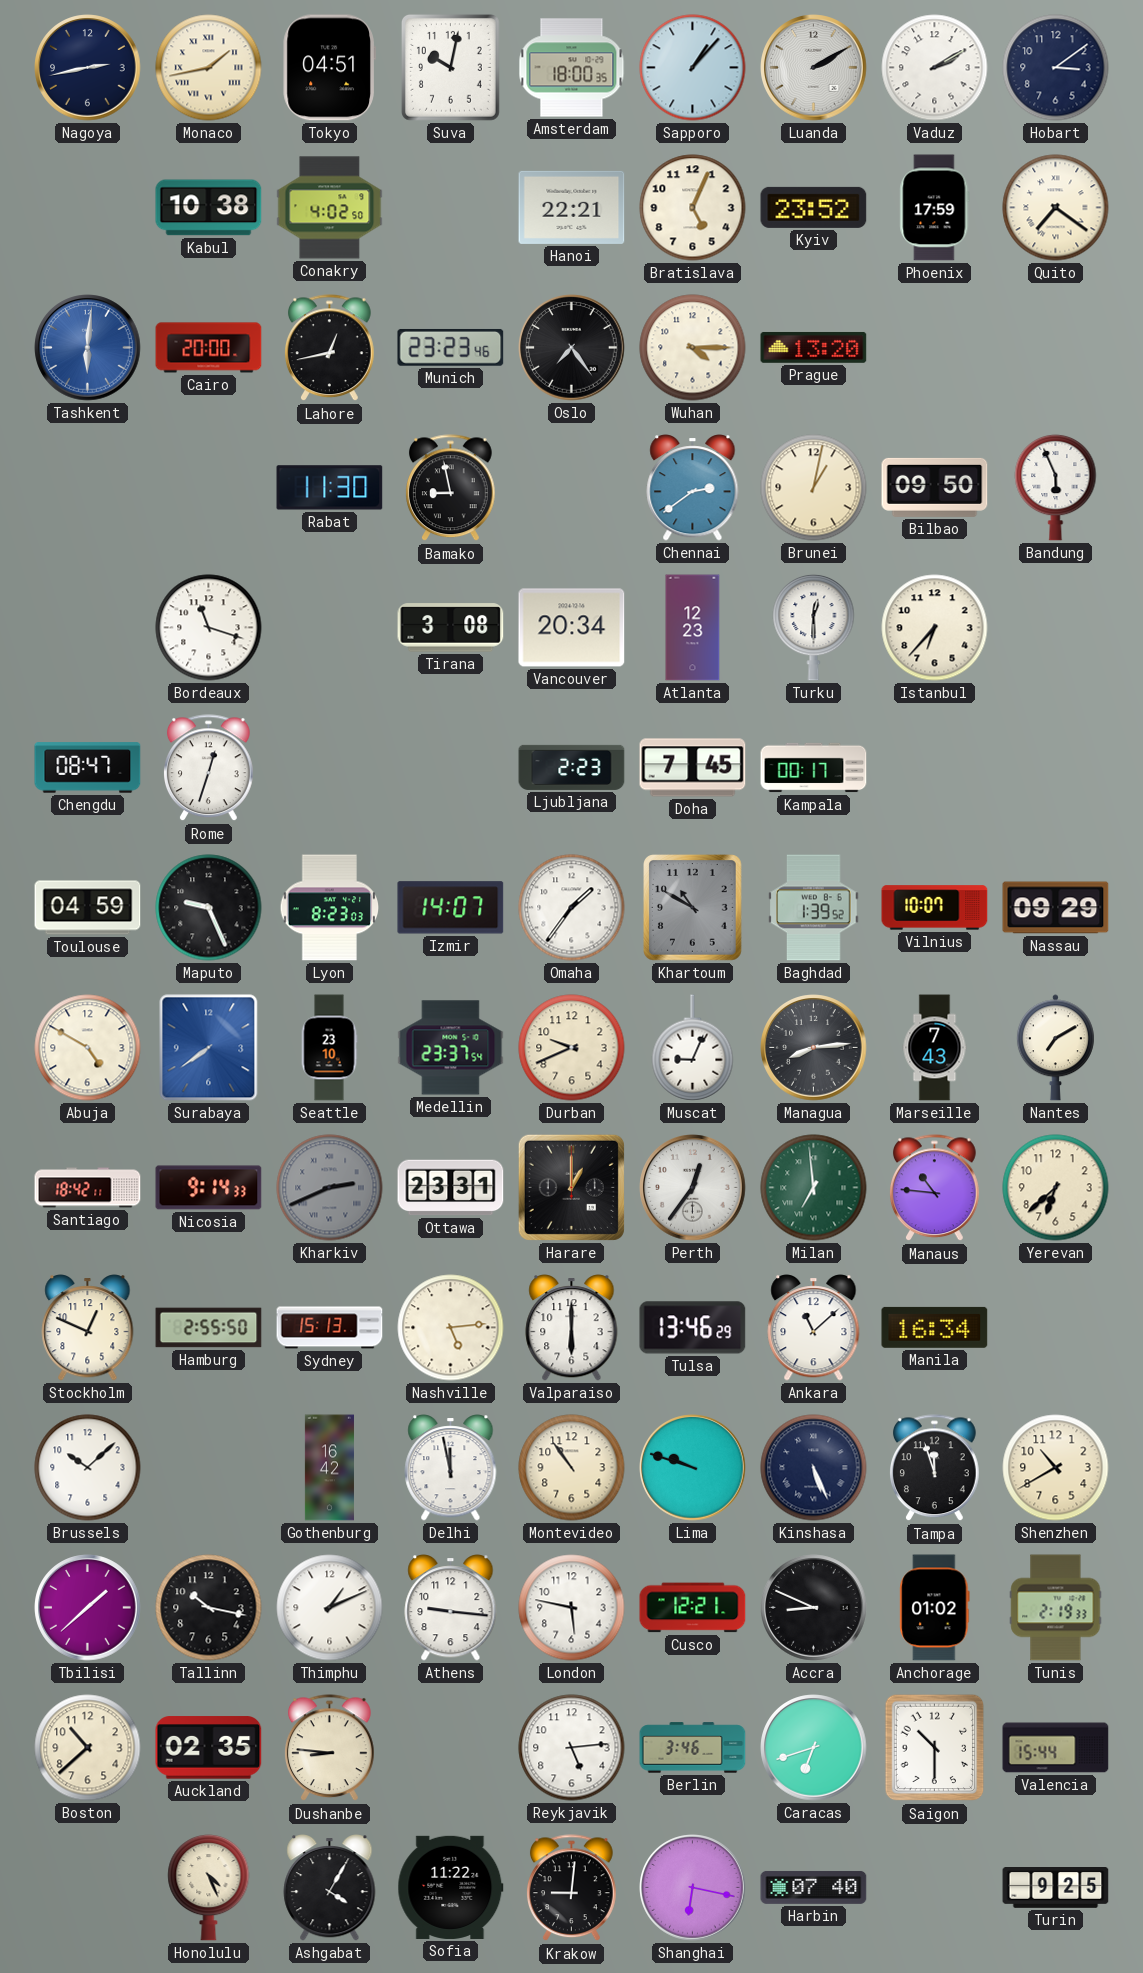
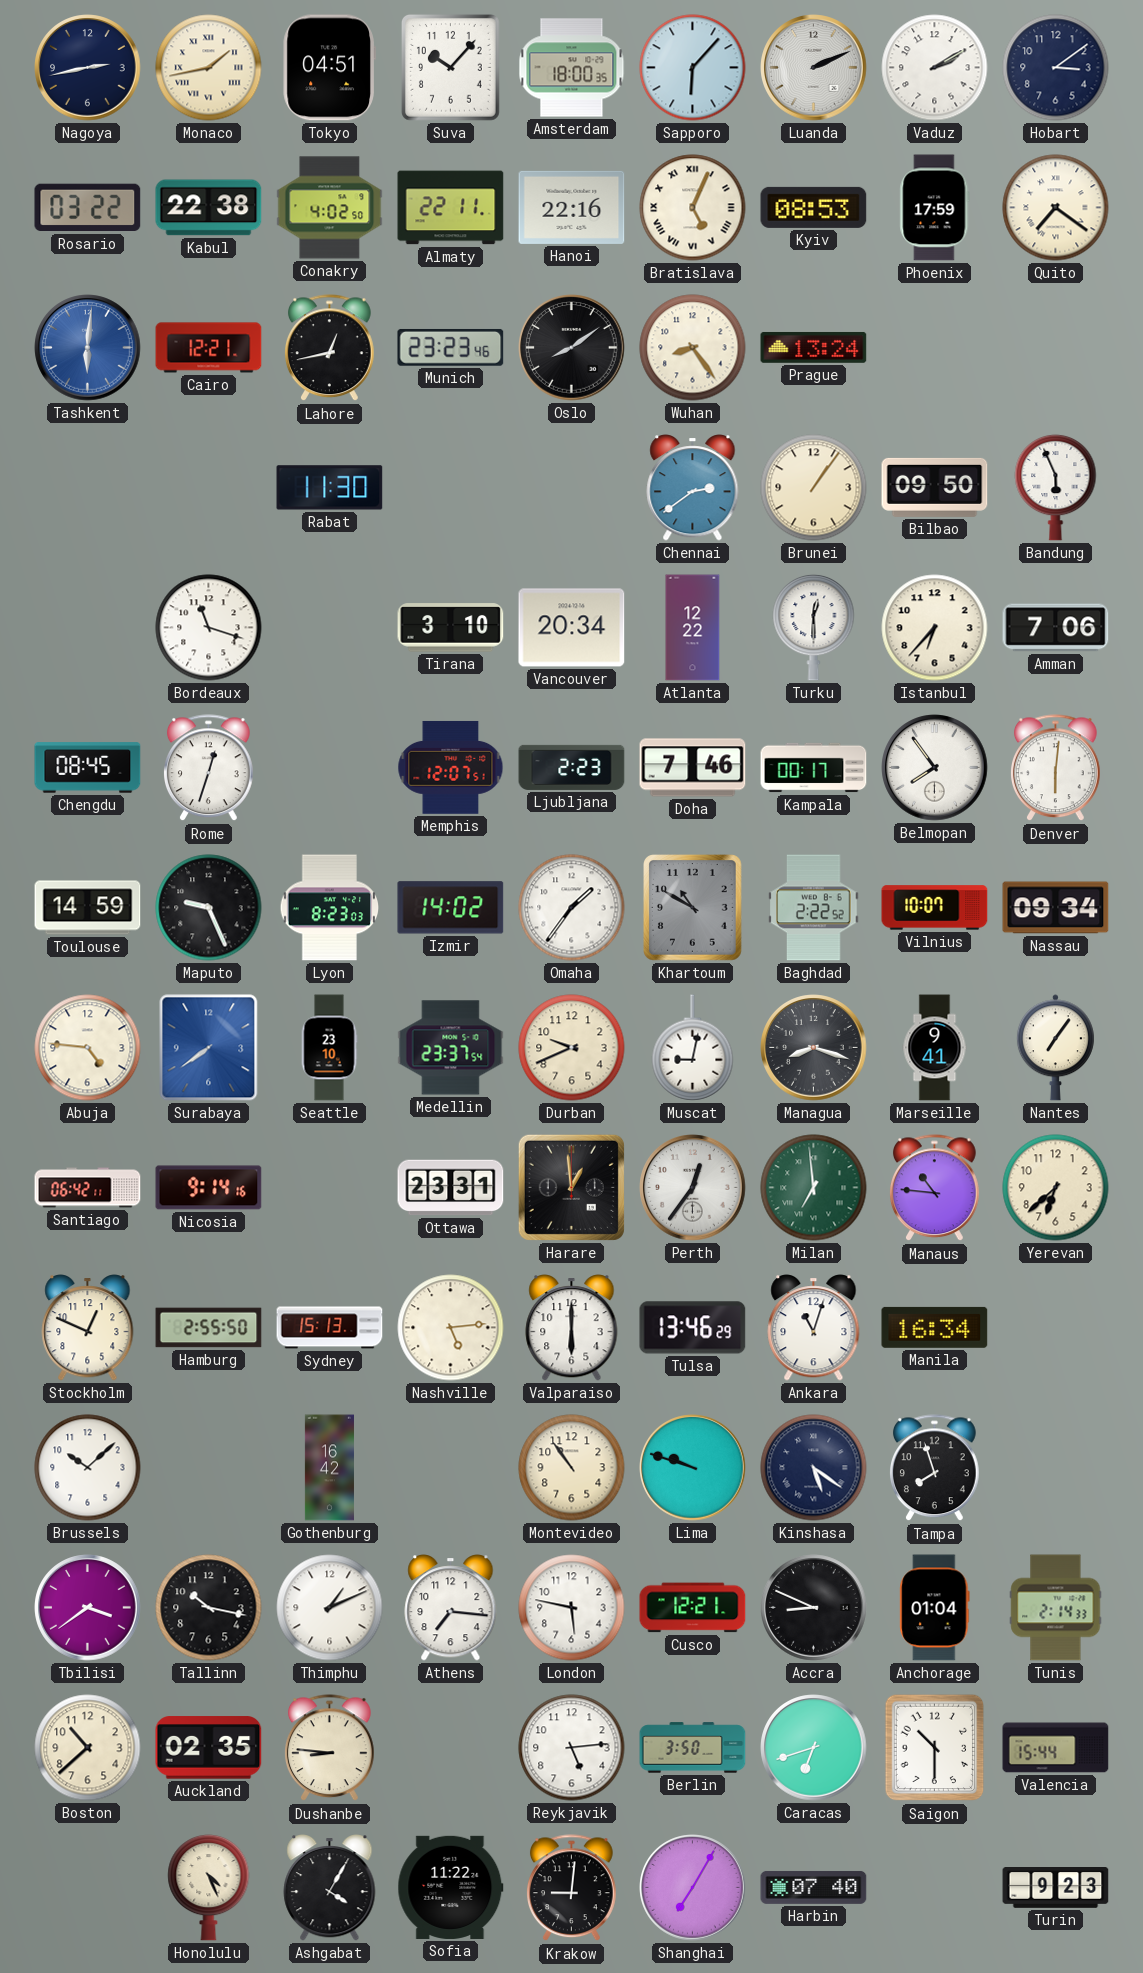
Suva: 10:02 -> 10:07 (450, 67)
Sapporo: 1:07 -> 6:07 (693, 68)
Luanda: 2:10 -> 2:11 (814, 68)
Rosario: none -> 03:22 (88, 208)
Kabul: 10:38 -> 22:38 (209, 208)
Almaty: none -> 22:11 (451, 208)
Hanoi: 22:21 -> 22:16 (572, 207)
Bratislava numerals: Arabic -> Roman (693, 208)
Kyiv: 23:52 -> 08:53 (814, 207)
Cairo: 20:00 -> 12:21 (209, 348)
Oslo: 7:24 -> 8:09 (572, 348)
Wuhan: 4:15 -> 8:24 (693, 348)
Prague: 13:20 -> 13:24 (814, 347)
Bamako: 8:58 -> none (451, 488)
Brunei: 1:02 -> 1:06 (814, 488)
Tirana: 3:08 -> 3:10 (451, 628)
Atlanta: 12:23 -> 12:22 (693, 628)
Amman: none -> 7:06 (1056, 628)
Chengdu: 08:47 -> 08:45 (88, 768)
Memphis: none -> 12:07 (451, 767)
Doha: 7:45 -> 7:46 (693, 768)
Belmopan: none -> 7:54 (935, 768)
Denver: none -> 6:01 (1056, 768)
Toulouse: 04:59 -> 14:59 (88, 908)
Izmir: 14:07 -> 14:02 (451, 908)
Baghdad: 1:39 -> 2:22 (814, 908)
Nassau: 09:29 -> 09:34 (1056, 908)
Abuja: 4:50 -> 4:46 (88, 1048)
Muscat: 9:04 -> 9:02 (693, 1048)
Managua: 8:14 -> 8:18 (814, 1048)
Marseille: 7:43 -> 9:41 (935, 1048)
Nantes: 7:10 -> 7:06 (1055, 1048)
Santiago: 18:42 -> 06:42 (88, 1188)
Nicosia: 9:14:33 -> 9:14:16 (209, 1188)
Kharkiv: 2:41 -> none (330, 1188)
Harare: 1:00 -> 12:59 (571, 1187)
Ankara: 11:08 -> 11:03 (814, 1328)
Delhi: 11:58 -> none (451, 1468)
Kinshasa: 5:26 -> 5:21 (814, 1468)
Tampa: 11:57 -> 7:57 (935, 1468)
Shenzhen: 10:40 -> none (1056, 1468)
Tbilisi: 1:38 -> 3:39 (88, 1608)
Athens: 9:16 -> 7:16 (451, 1608)
Anchorage: 01:02 -> 01:04 (935, 1608)
Tunis: 2:19 -> 2:14 (1056, 1608)
Berlin: 3:46 -> 3:50 (693, 1748)
Shanghai: 6:17 -> 7:05 (693, 1888)
Turin: 9:25 -> 9:23 (1056, 1888)
